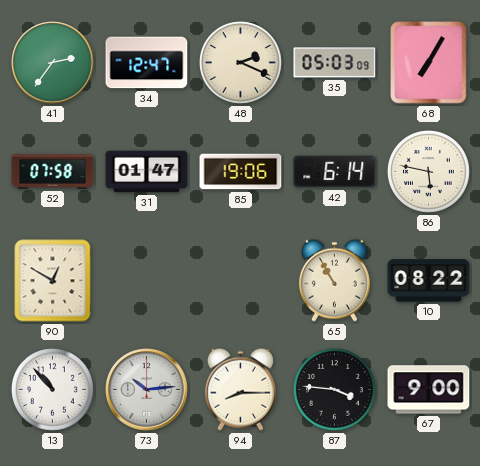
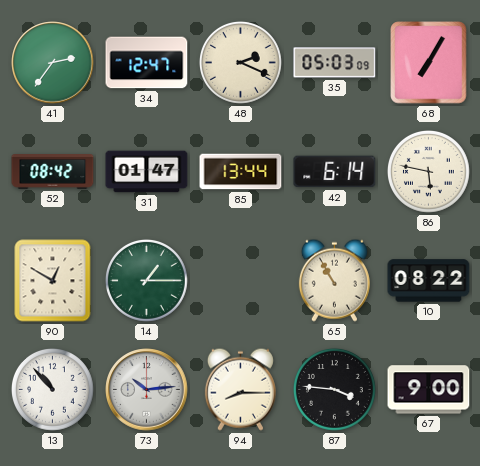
52: 07:58 -> 08:42 (53, 172)
85: 19:06 -> 13:44 (241, 172)
14: none -> 1:15 (147, 281)
